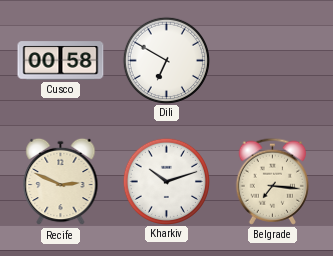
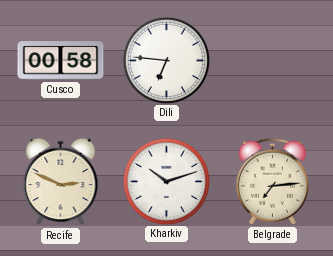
Dili: 6:50 -> 6:46 (166, 60)
Belgrade: 7:16 -> 7:14 (272, 181)
